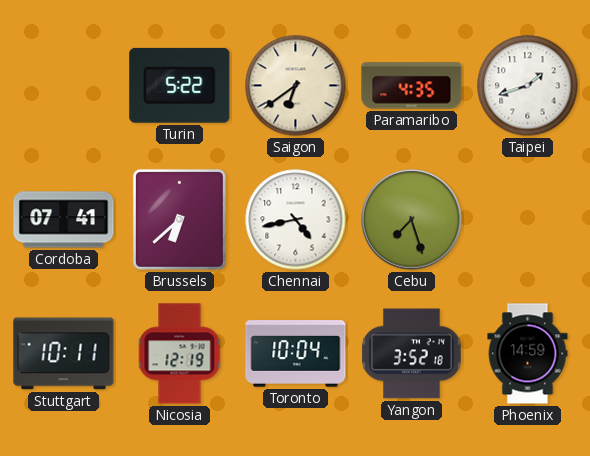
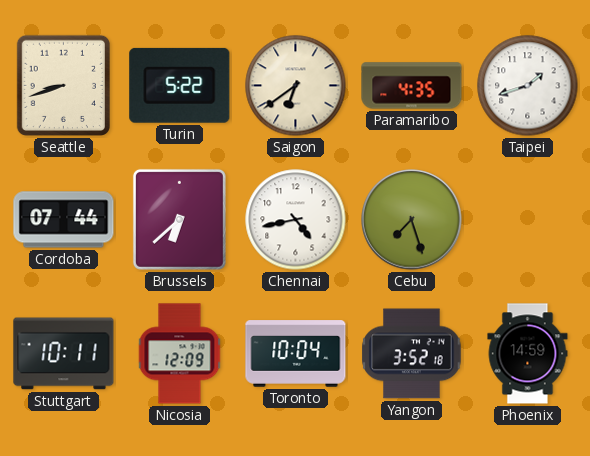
Seattle: none -> 8:42 (63, 85)
Cordoba: 07:41 -> 07:44 (64, 220)
Nicosia: 12:19 -> 12:09 (180, 354)
